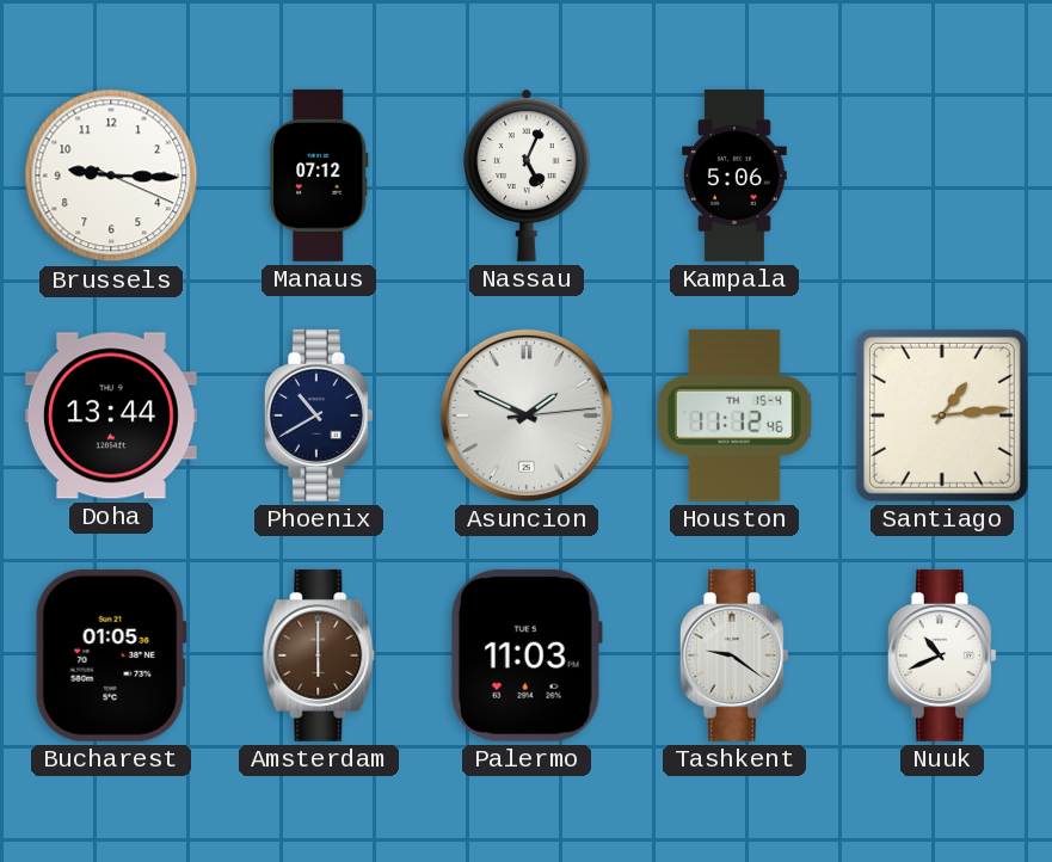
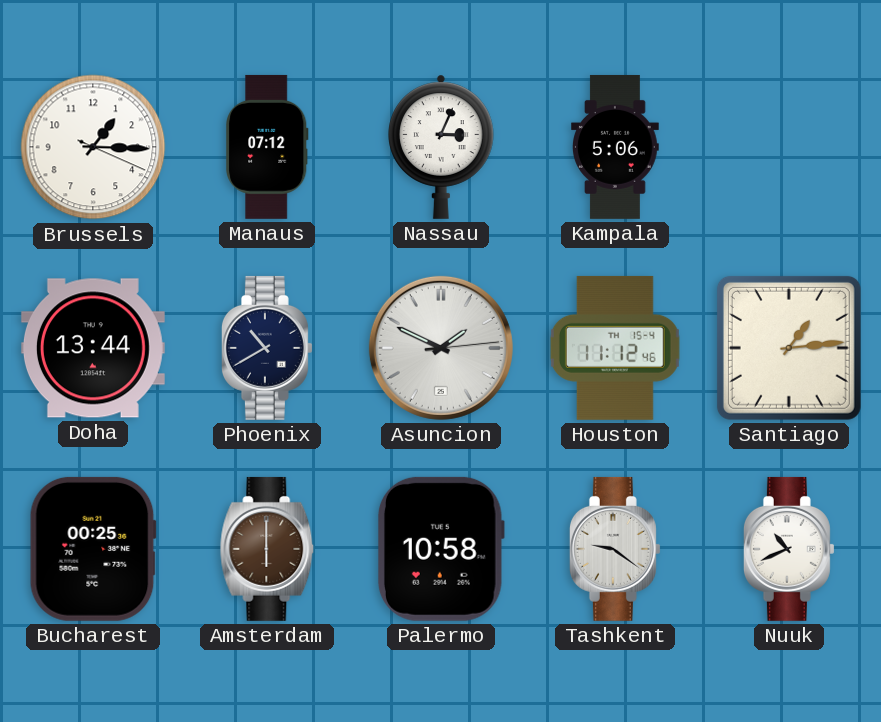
Brussels: 9:15 -> 1:15 (93, 147)
Nassau: 5:04 -> 3:04 (441, 147)
Bucharest: 01:05 -> 00:25 (93, 549)
Palermo: 11:03 -> 10:58 (441, 549)
